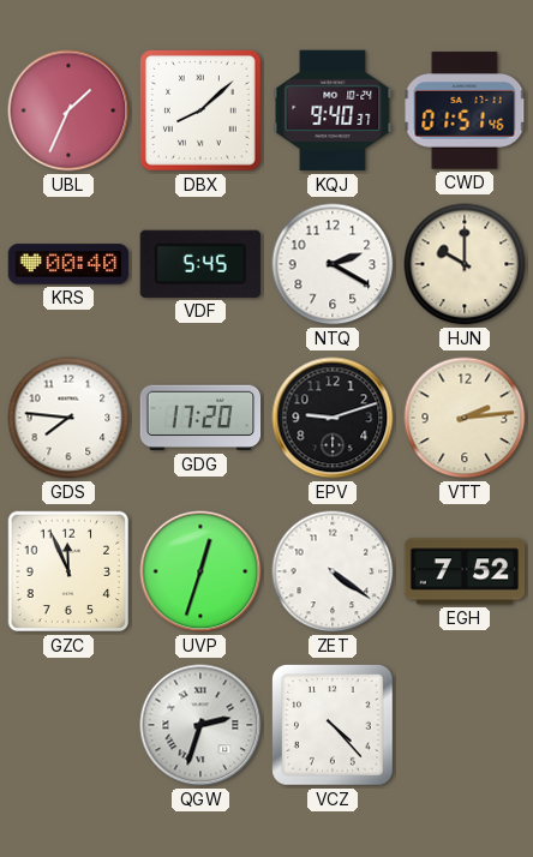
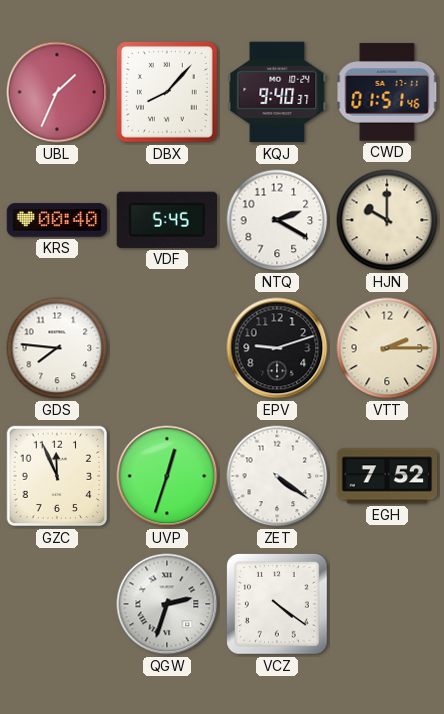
DBX: 8:08 -> 8:07 (167, 92)
GDG: 17:20 -> none (200, 418)
VTT: 2:14 -> 2:15 (387, 348)
VCZ: 4:23 -> 4:21 (278, 605)
